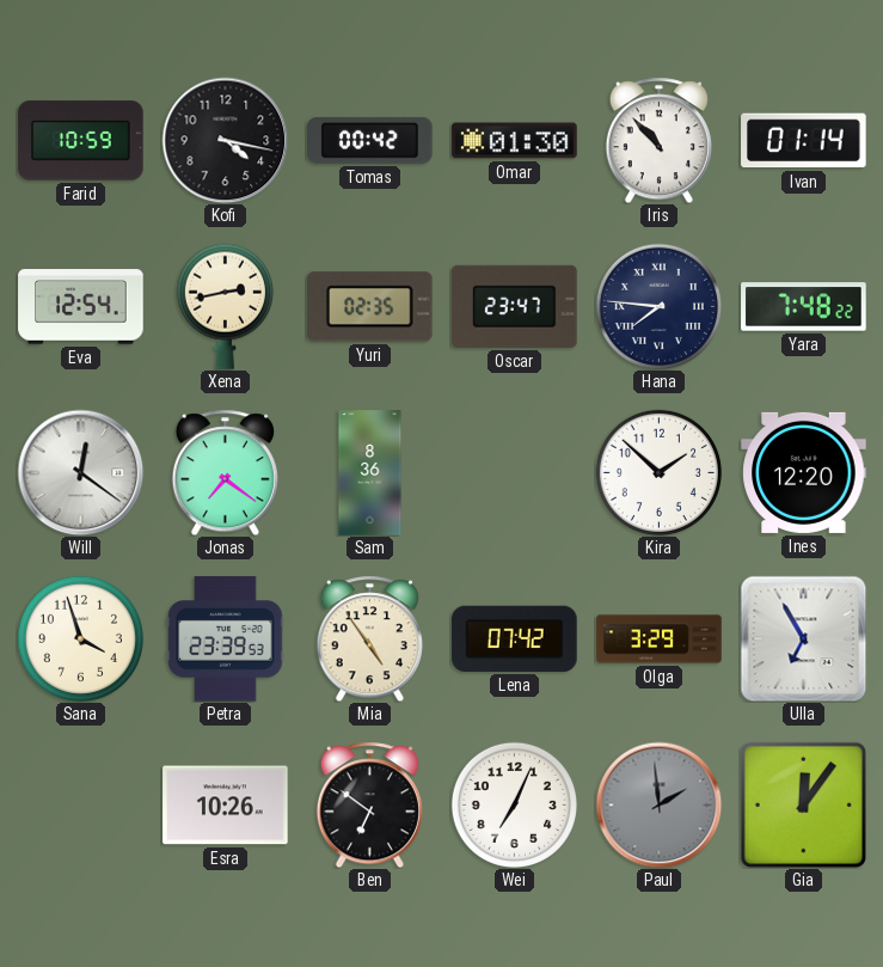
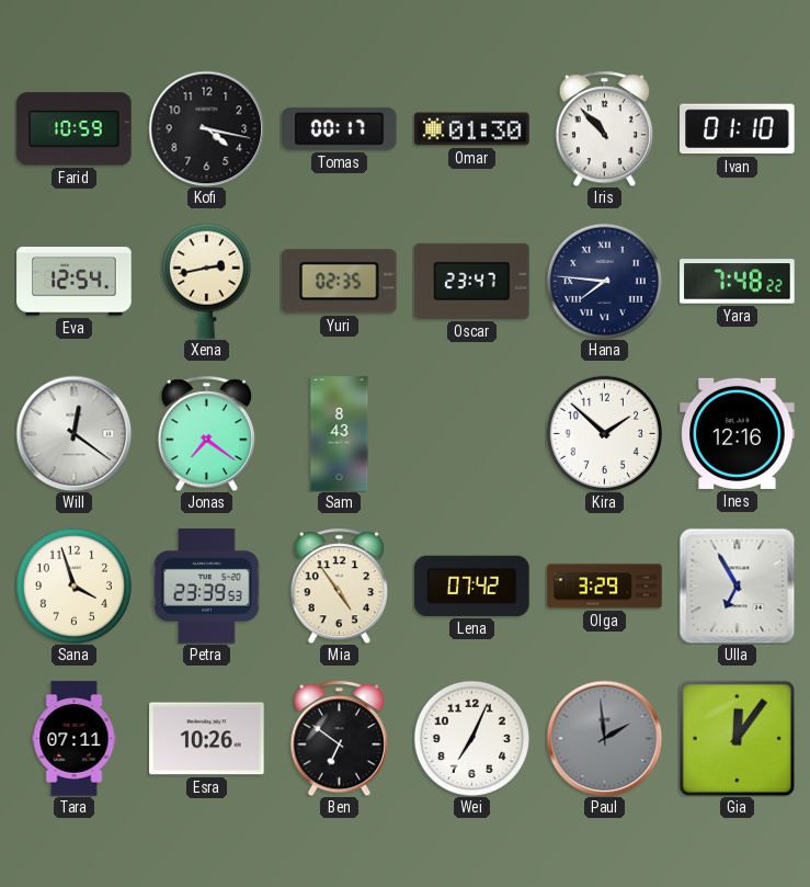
Tomas: 00:42 -> 00:17 (340, 128)
Ivan: 01:14 -> 01:10 (738, 129)
Sam: 8:36 -> 8:43 (340, 434)
Ines: 12:20 -> 12:16 (738, 433)
Tara: none -> 07:11 (75, 739)
